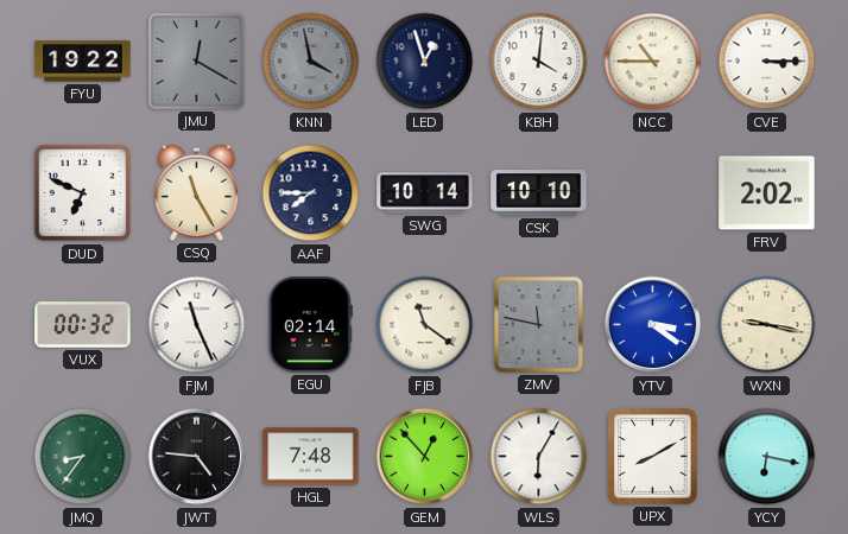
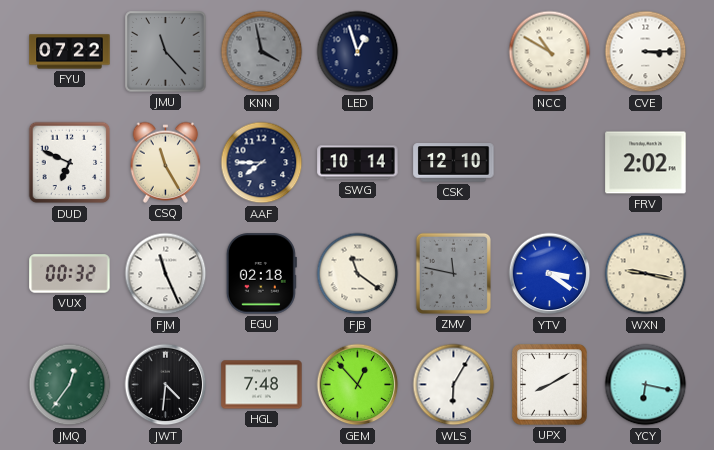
FYU: 19:22 -> 07:22 (70, 52)
JMU: 12:20 -> 11:23 (166, 52)
KBH: 4:01 -> none (539, 62)
NCC: 10:45 -> 10:50 (550, 52)
CSK: 10:10 -> 12:10 (454, 163)
EGU: 02:14 -> 02:18 (261, 274)
JMQ: 8:36 -> 12:36 (70, 385)
JWT: 4:46 -> 4:31 (166, 385)
